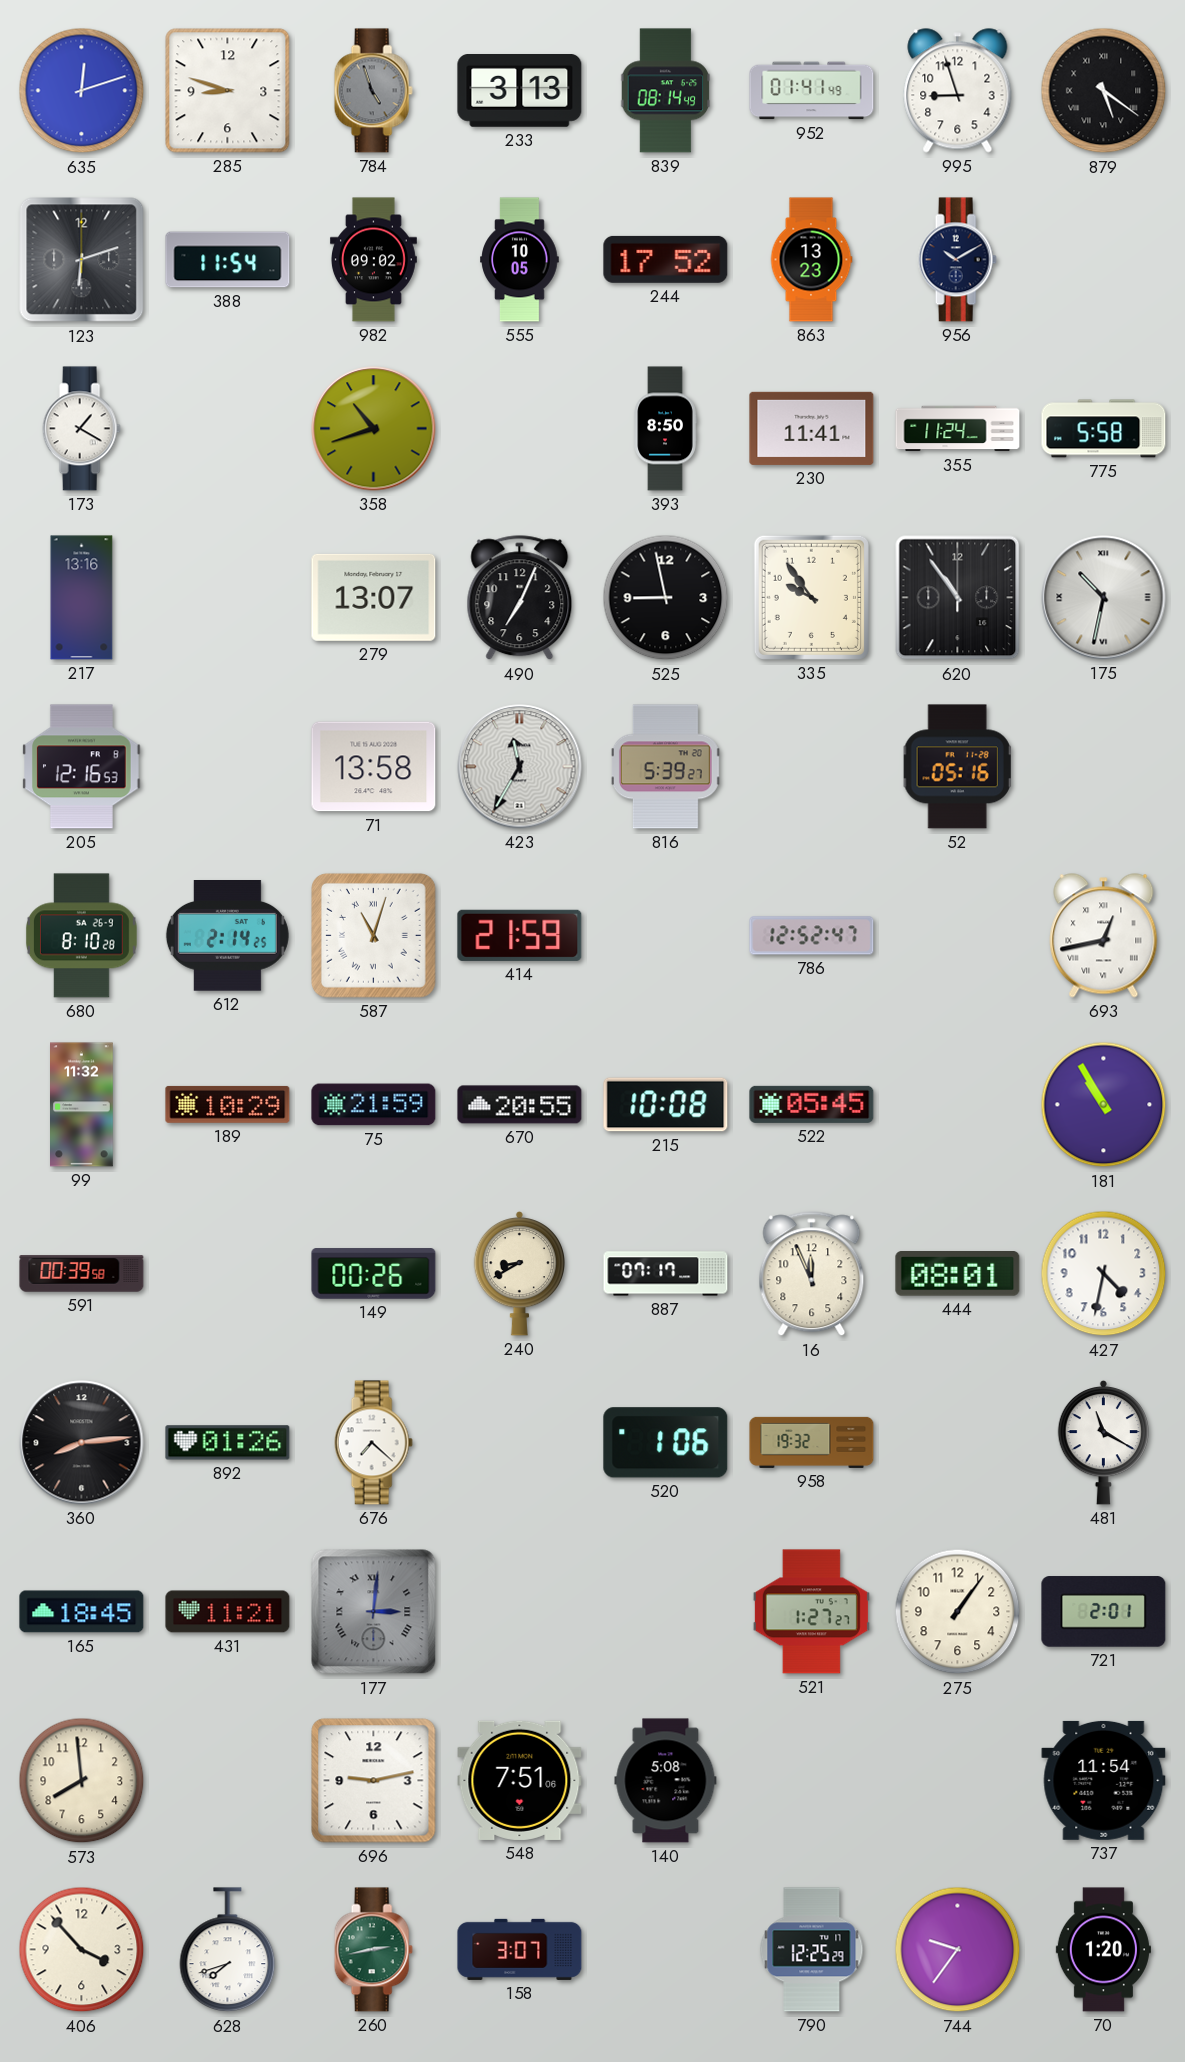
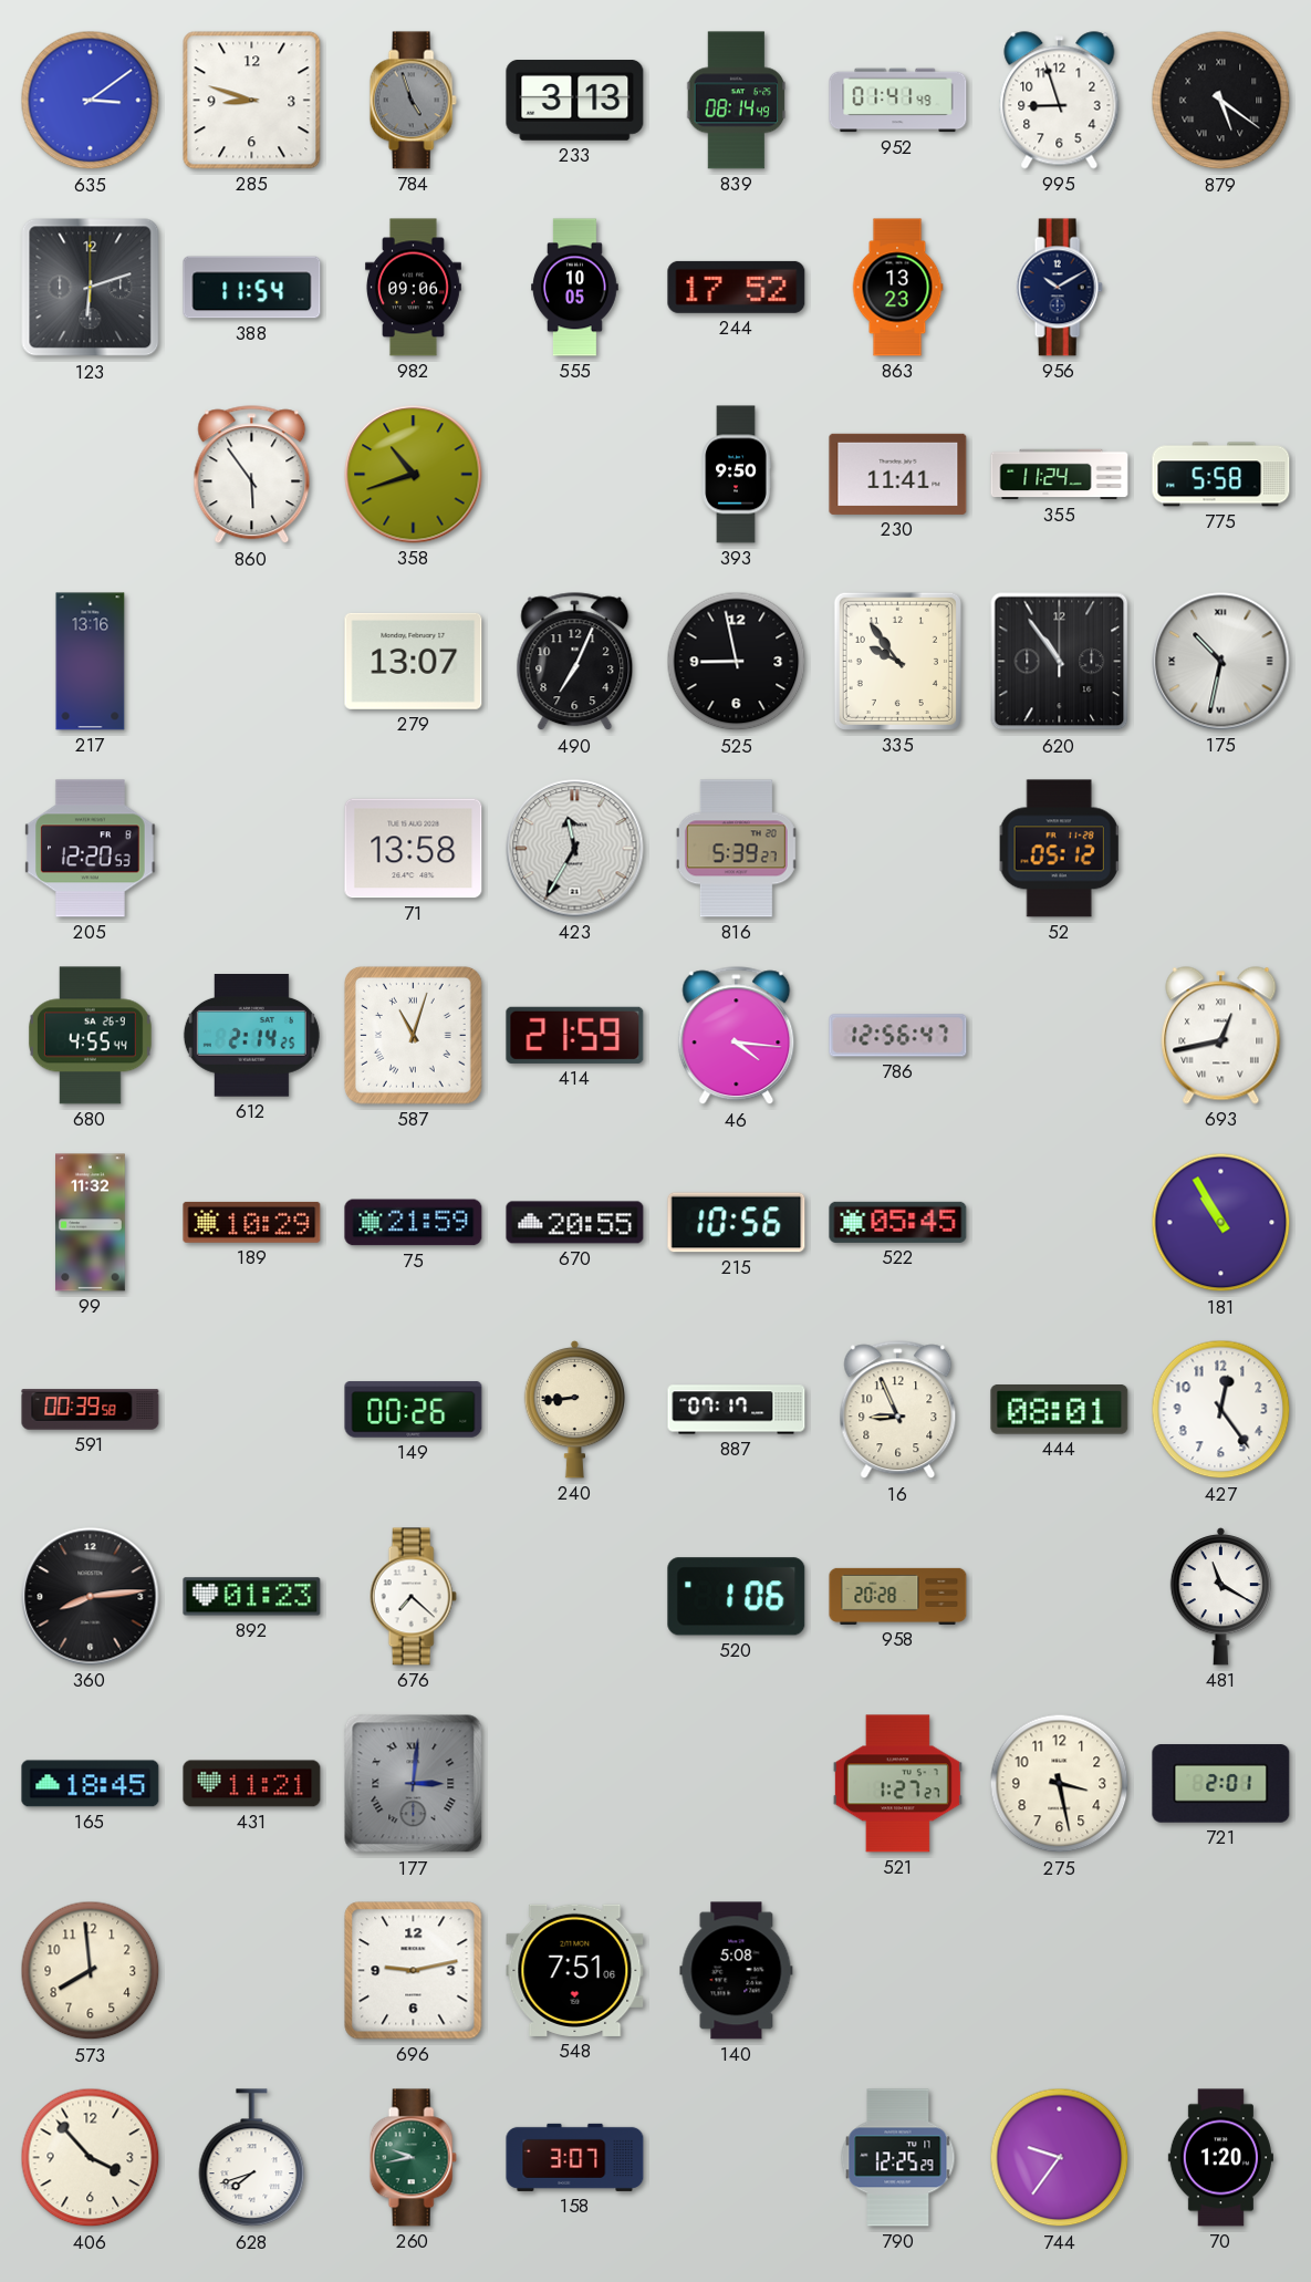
635: 12:12 -> 3:09 (91, 101)
982: 09:02 -> 09:06 (413, 288)
173: 1:20 -> none (81, 429)
860: none -> 5:54 (252, 475)
393: 8:50 -> 9:50 (736, 475)
205: 12:16 -> 12:20 (91, 849)
52: 05:16 -> 05:12 (1059, 849)
680: 8:10 -> 4:55 (90, 1036)
46: none -> 4:16 (737, 1036)
786: 12:52 -> 12:56 (898, 1036)
215: 10:08 -> 10:56 (737, 1223)
240: 8:40 -> 8:44 (575, 1409)
16: 11:56 -> 8:56 (898, 1410)
427: 4:32 -> 12:24 (1221, 1410)
892: 01:26 -> 01:23 (252, 1597)
958: 19:32 -> 20:28 (898, 1596)
275: 1:06 -> 3:28 (1060, 1784)
737: 11:54 -> none (1104, 1780)
260: 2:43 -> 9:43 (413, 2158)
